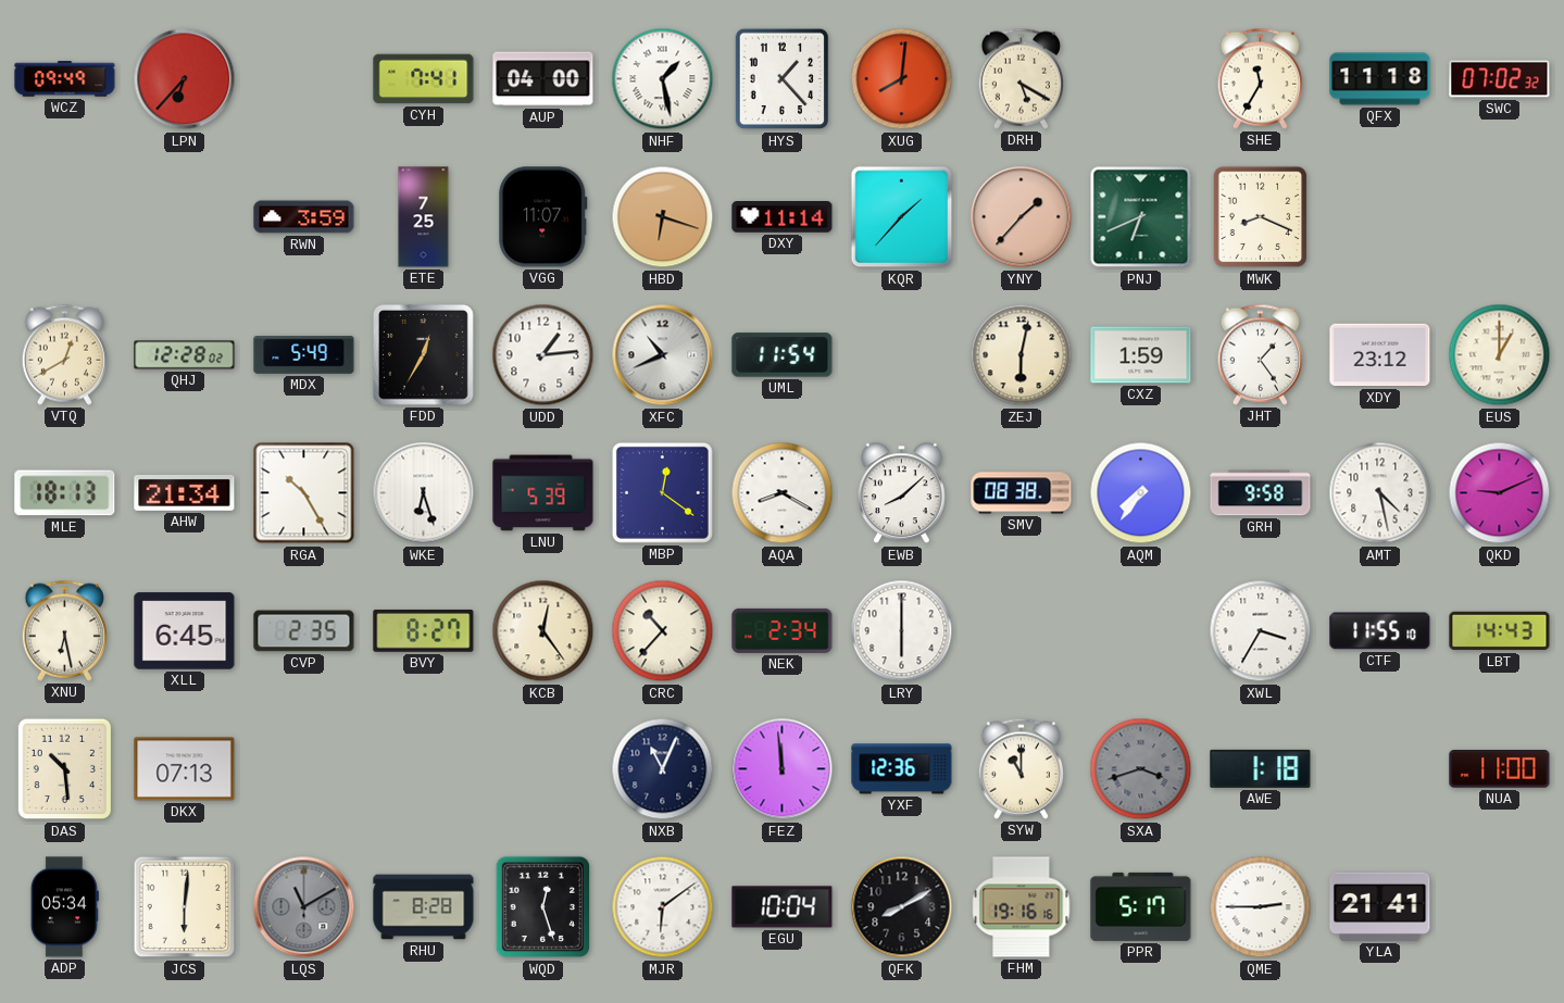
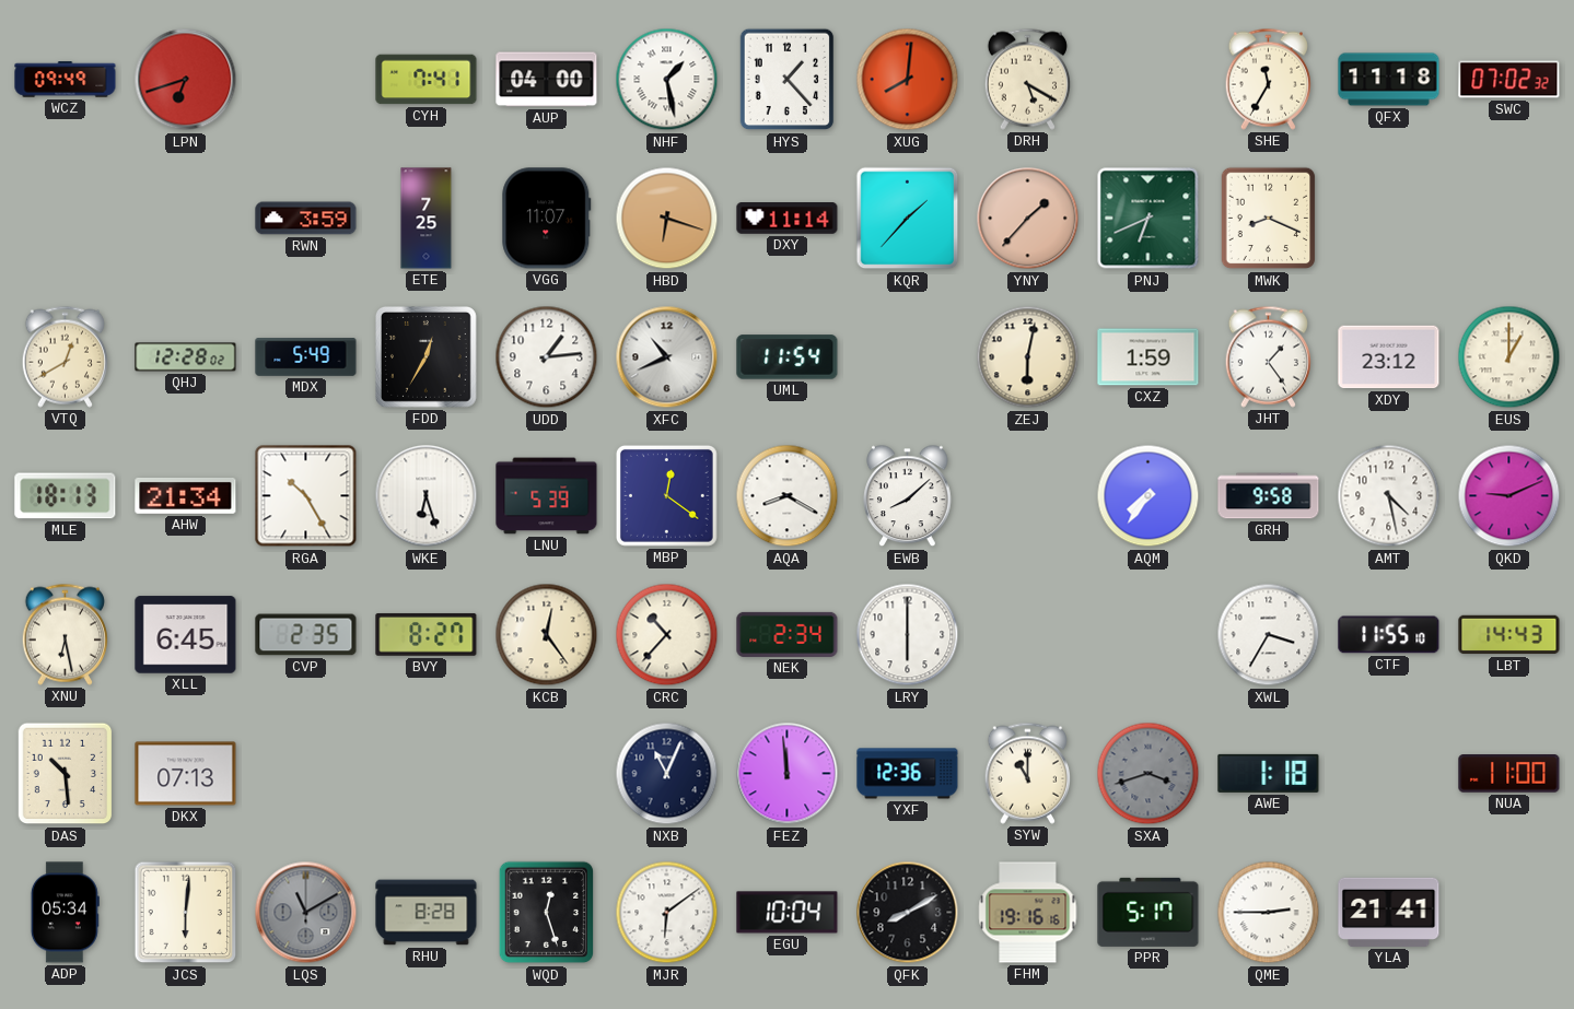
LPN: 6:37 -> 6:42 (186, 80)
SMV: 08:38 -> none (1022, 493)
